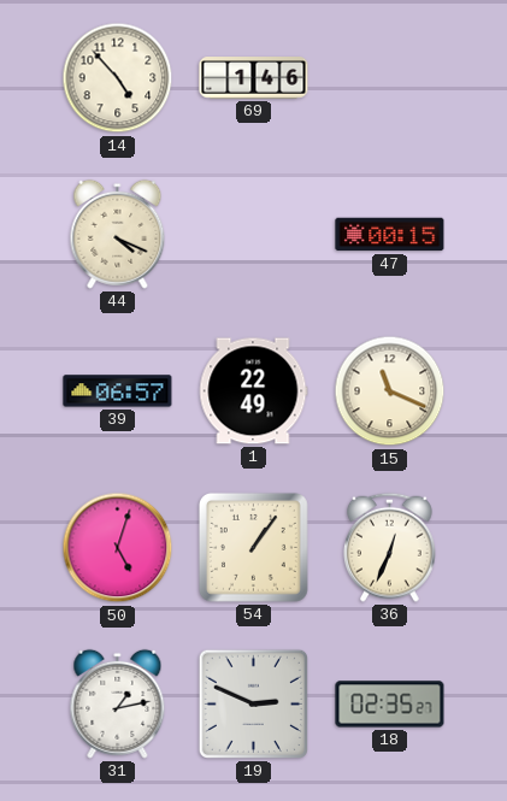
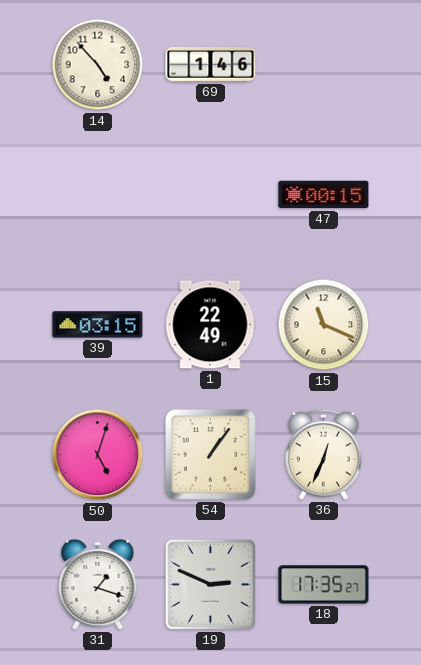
44: 4:19 -> none (118, 234)
39: 06:57 -> 03:15 (98, 325)
31: 1:13 -> 1:18 (98, 584)
18: 02:35 -> 17:35 (324, 585)
